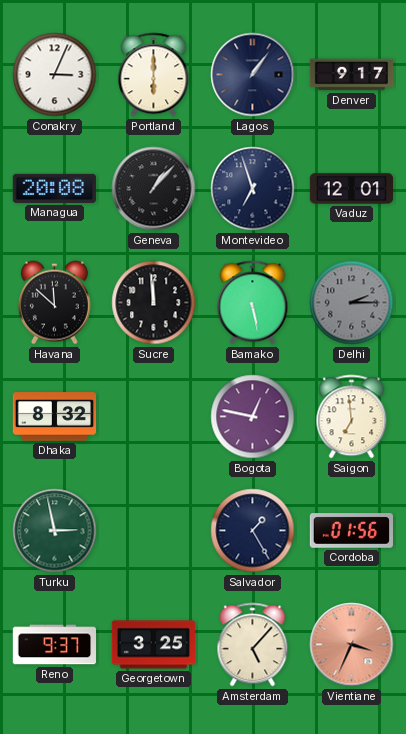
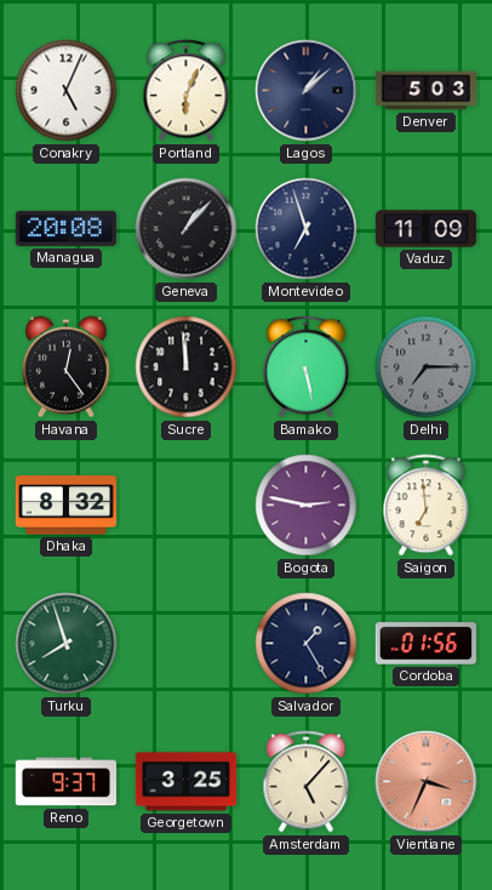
Conakry: 3:04 -> 5:04 (67, 91)
Portland: 6:00 -> 6:04 (187, 91)
Lagos: 1:06 -> 1:08 (307, 91)
Denver: 9:17 -> 5:03 (427, 91)
Vaduz: 12:01 -> 11:09 (427, 229)
Havana: 11:52 -> 12:24 (65, 367)
Delhi: 2:15 -> 7:15 (427, 367)
Bogota: 12:47 -> 2:47 (307, 506)
Turku: 2:58 -> 7:57 (67, 644)
